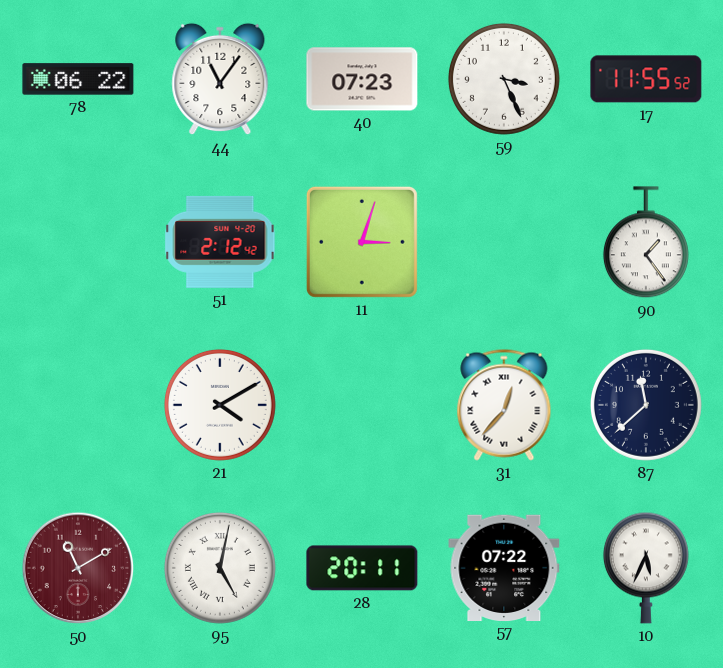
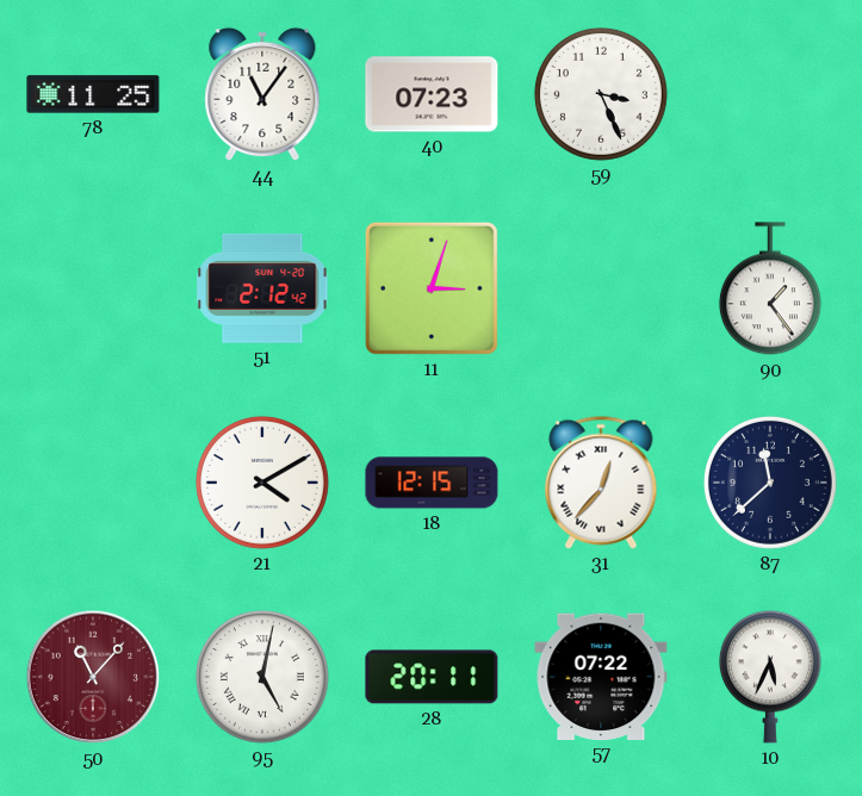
78: 06:22 -> 11:25 (93, 94)
17: 11:55 -> none (646, 79)
18: none -> 12:15 (432, 483)
50: 11:10 -> 11:07 (93, 677)
